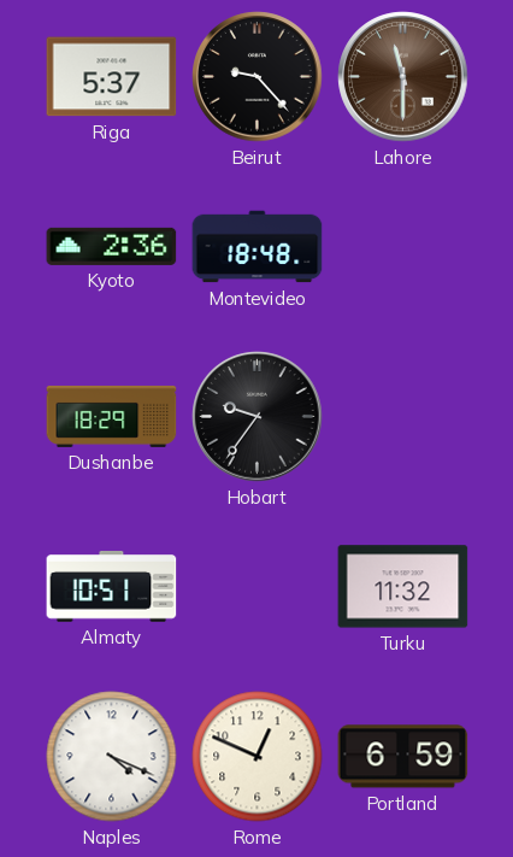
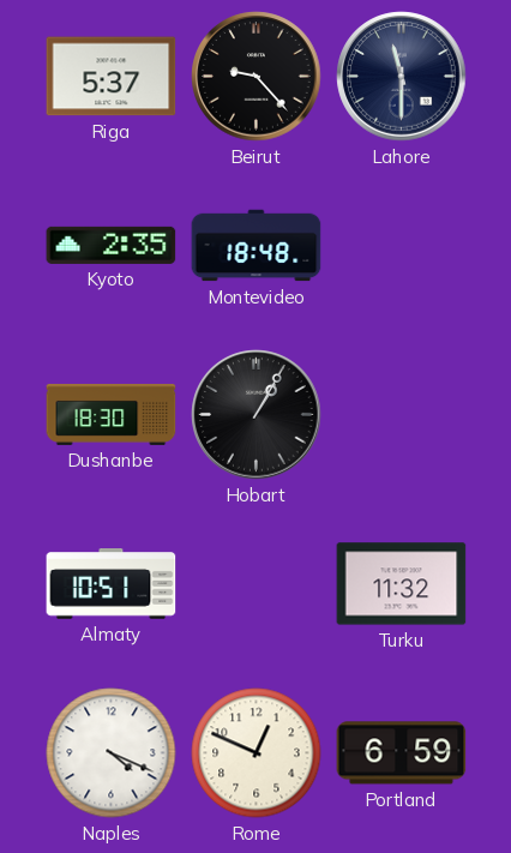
Lahore dial: brown -> navy (402, 77)
Kyoto: 2:36 -> 2:35 (112, 245)
Dushanbe: 18:29 -> 18:30 (112, 414)
Hobart: 9:36 -> 1:05 (257, 415)
